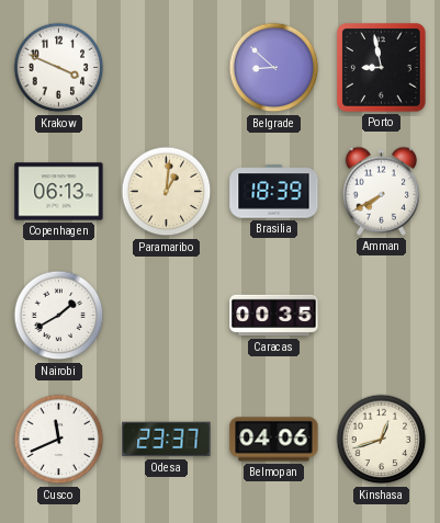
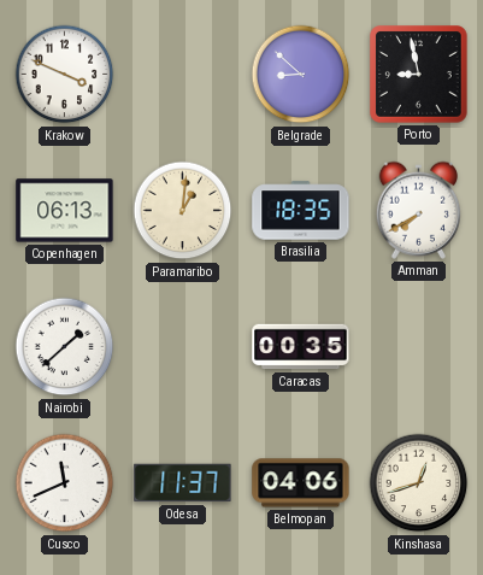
Brasilia: 18:39 -> 18:35 (301, 211)
Nairobi: 1:40 -> 1:38 (65, 347)
Odesa: 23:37 -> 11:37 (183, 483)
